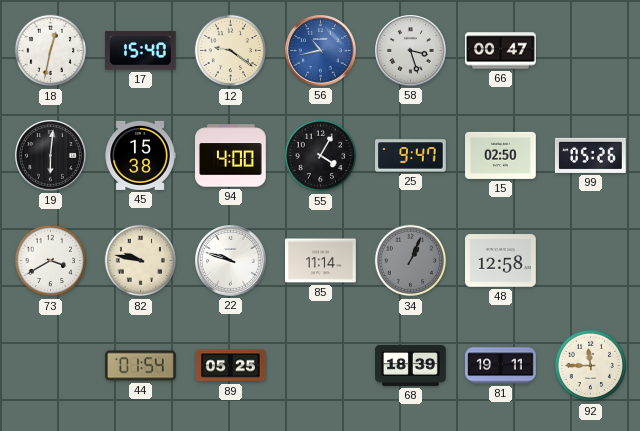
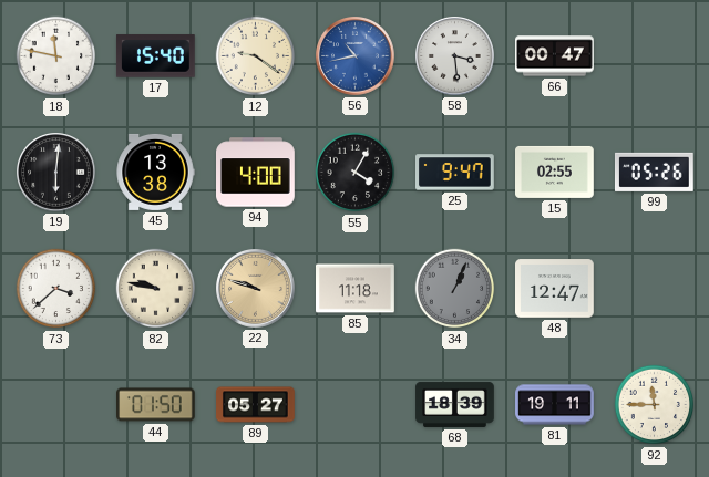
18: 12:32 -> 11:47 (56, 56)
58: 3:27 -> 3:29 (455, 56)
45: 15:38 -> 13:38 (155, 172)
15: 02:50 -> 02:55 (555, 172)
73: 3:40 -> 3:38 (56, 289)
22 dial: white -> champagne (256, 289)
85: 11:14 -> 11:18 (356, 289)
48: 12:58 -> 12:47 (555, 289)
44: 01:54 -> 01:50 (156, 405)
89: 05:25 -> 05:27 (256, 405)
